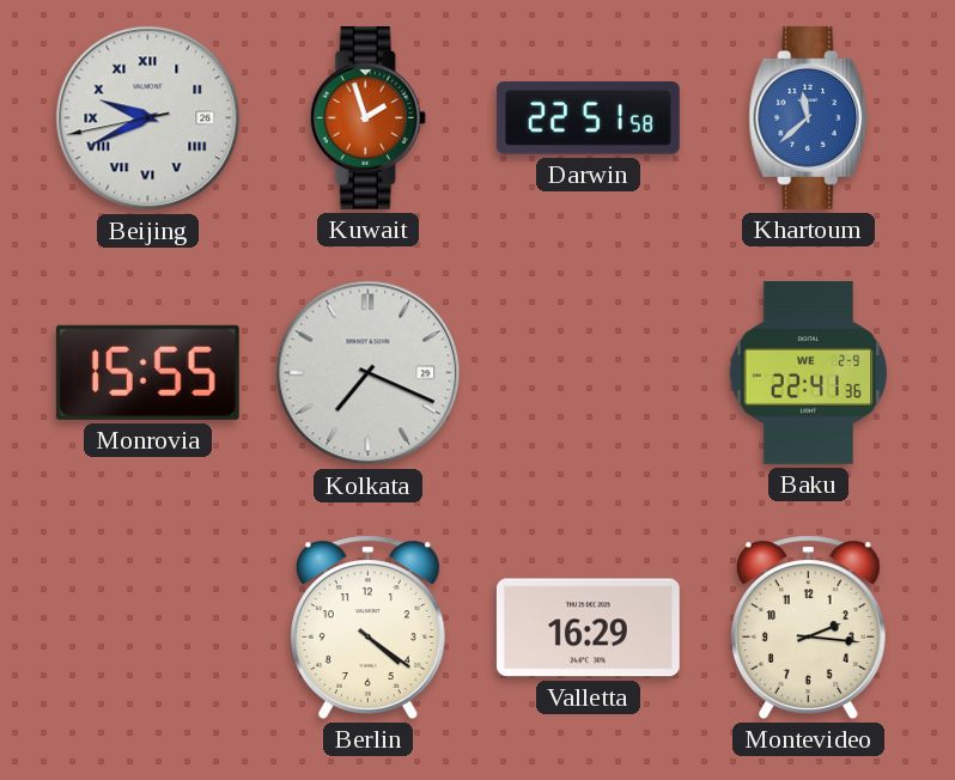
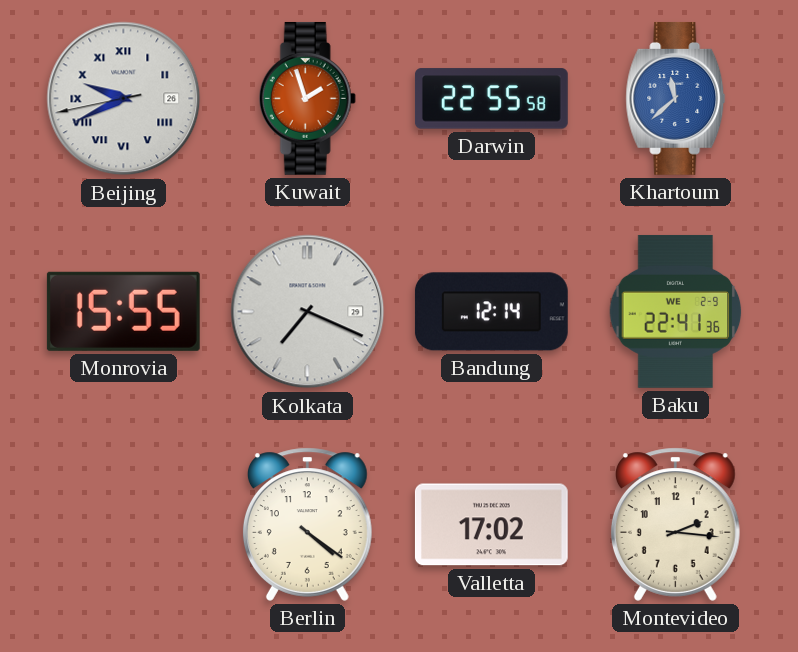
Darwin: 22:51 -> 22:55 (491, 99)
Bandung: none -> 12:14 (491, 312)
Valletta: 16:29 -> 17:02 (491, 525)
